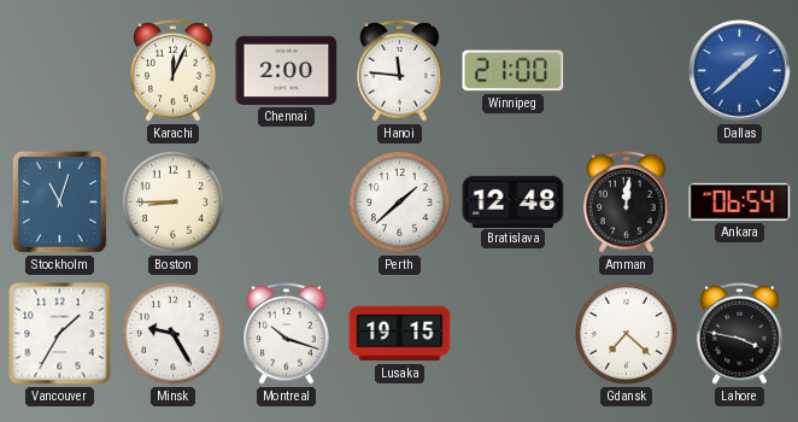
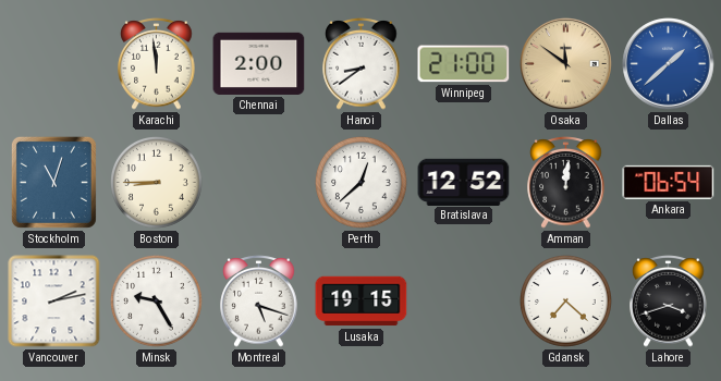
Karachi: 12:04 -> 11:59 (157, 64)
Hanoi: 11:46 -> 8:39 (362, 64)
Osaka: none -> 11:51 (566, 64)
Perth: 1:38 -> 12:38 (362, 183)
Bratislava: 12:48 -> 12:52 (464, 182)
Vancouver: 1:35 -> 2:13 (54, 302)
Montreal: 10:18 -> 5:18 (259, 302)
Lahore: 3:47 -> 3:42 (669, 302)
